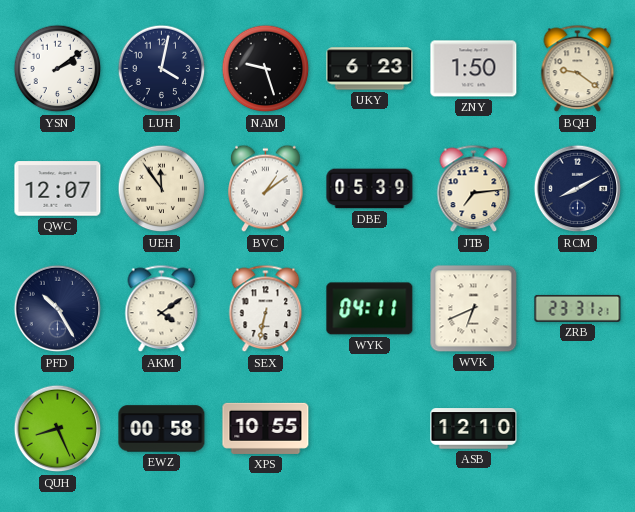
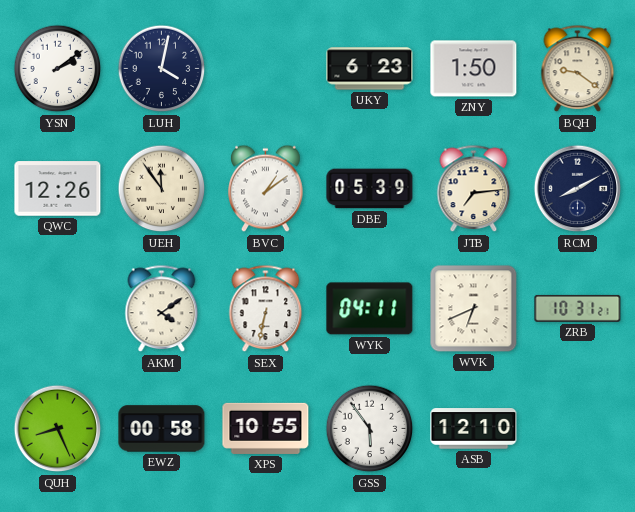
NAM: 9:27 -> none (266, 69)
QWC: 12:07 -> 12:26 (58, 189)
PFD: 10:25 -> none (58, 309)
ZRB: 23:31 -> 10:31 (578, 308)
GSS: none -> 5:54 (370, 429)
